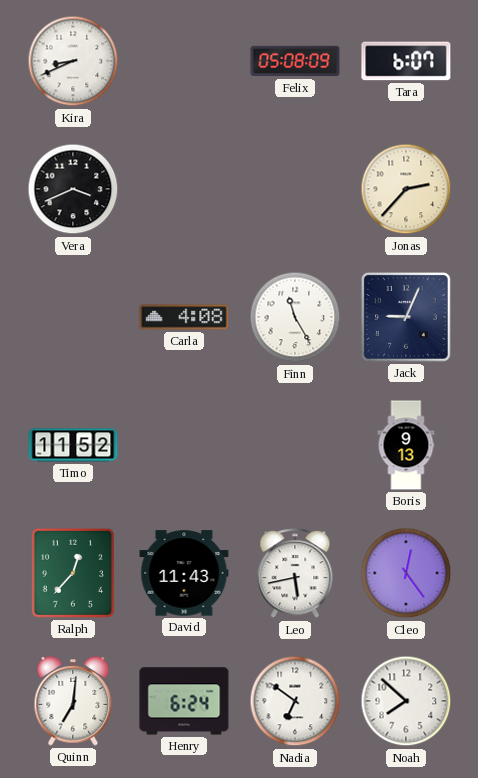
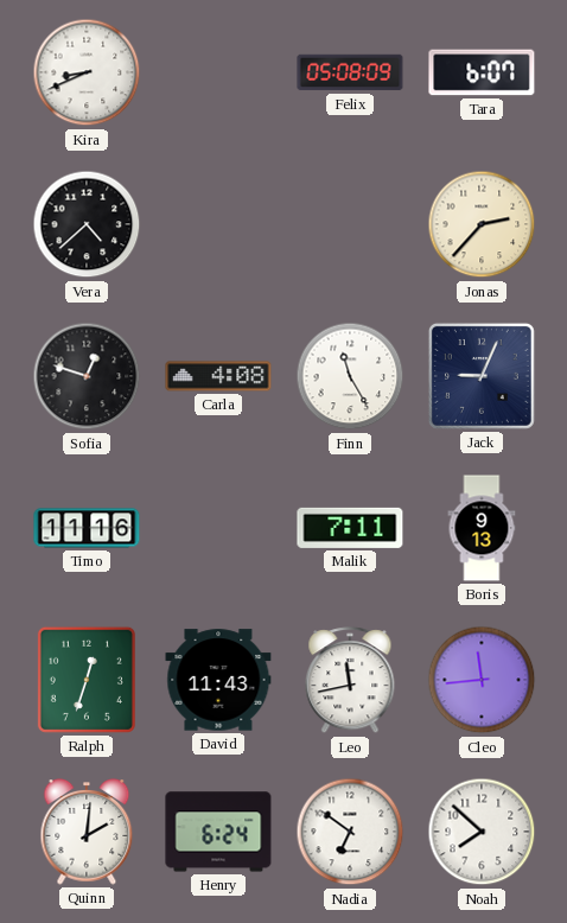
Vera: 3:41 -> 4:38 (87, 224)
Sofia: none -> 12:48 (87, 376)
Timo: 11:52 -> 11:16 (87, 528)
Malik: none -> 7:11 (350, 528)
Ralph: 12:37 -> 12:33 (87, 680)
Leo: 5:43 -> 11:43 (350, 681)
Cleo: 12:24 -> 11:44 (482, 680)
Quinn: 7:01 -> 2:01 (87, 832)
